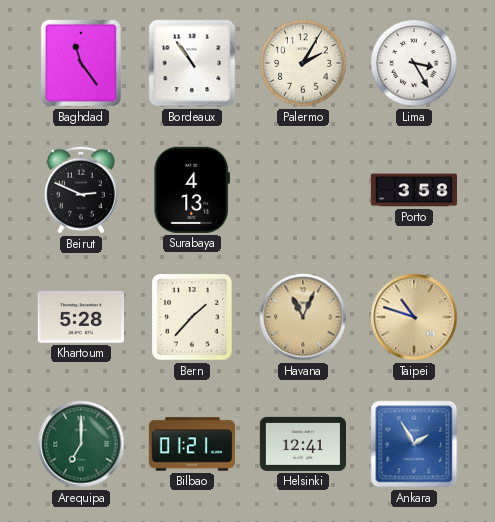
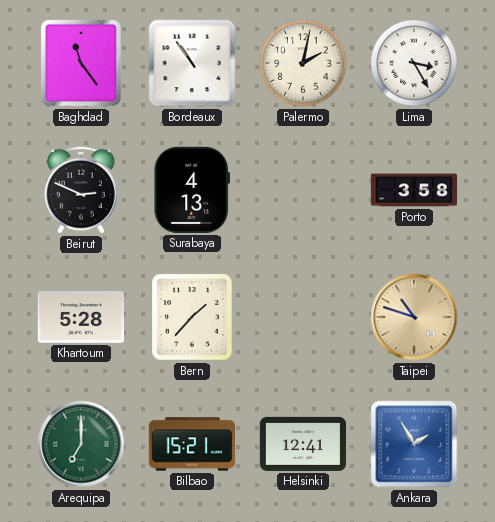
Palermo: 2:05 -> 2:02 (303, 63)
Havana: 11:04 -> none (303, 317)
Bilbao: 01:21 -> 15:21 (191, 444)
